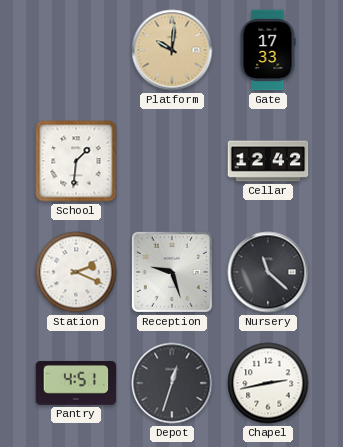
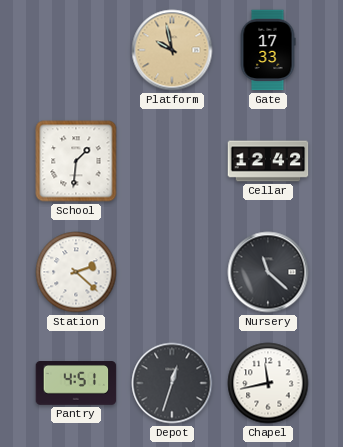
Platform: 10:01 -> 9:58 (172, 50)
Station: 2:19 -> 2:22 (76, 272)
Reception: 9:27 -> none (172, 272)
Chapel: 2:43 -> 11:43 (268, 383)
